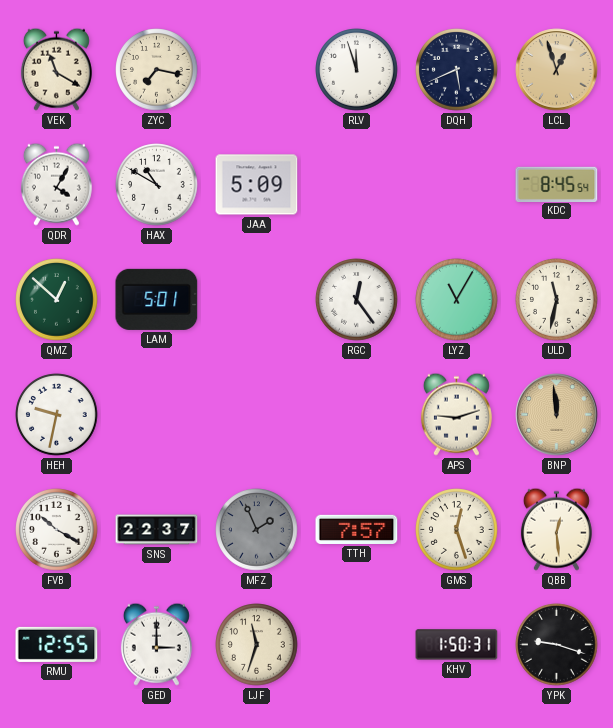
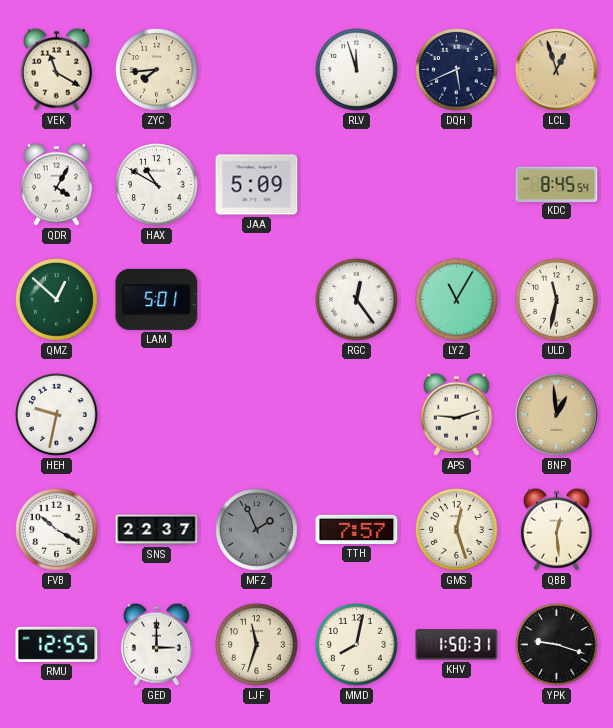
ZYC: 7:17 -> 7:44 (157, 70)
BNP: 11:59 -> 12:59 (557, 415)
MMD: none -> 8:02 (357, 645)
